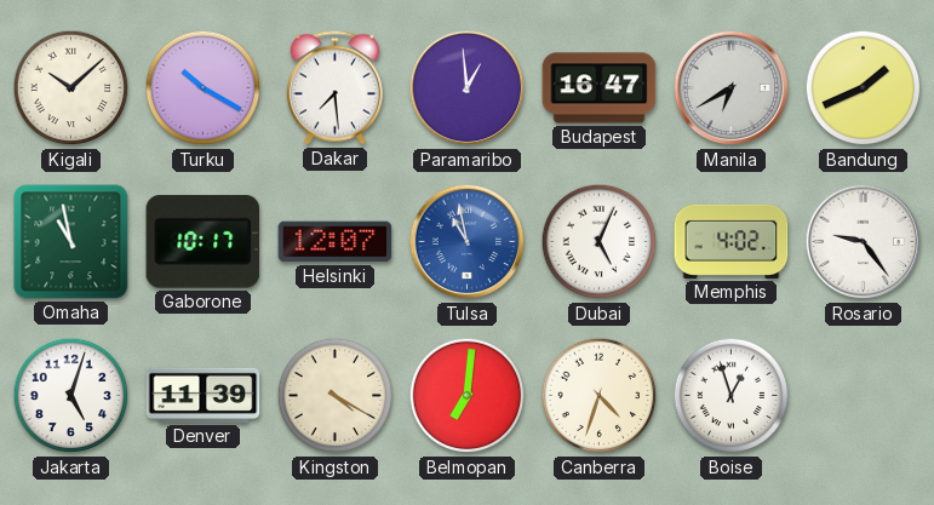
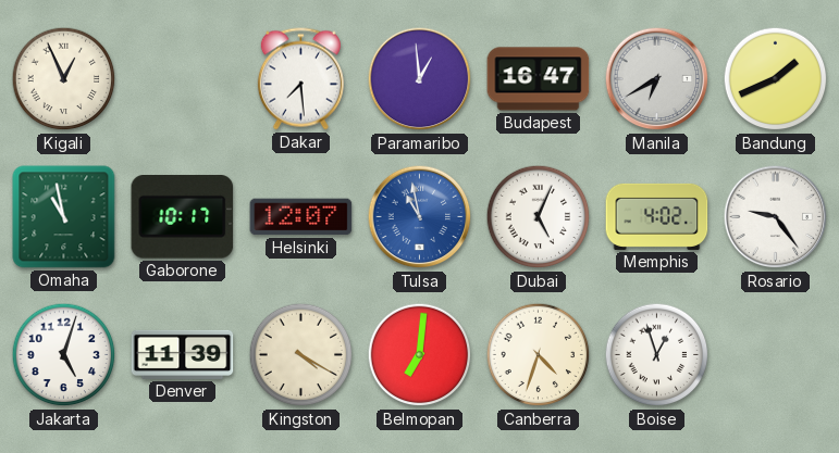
Kigali: 10:08 -> 12:56 (64, 79)
Turku: 10:20 -> none (204, 88)
